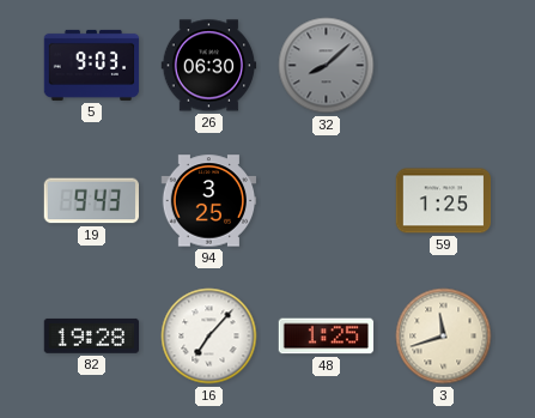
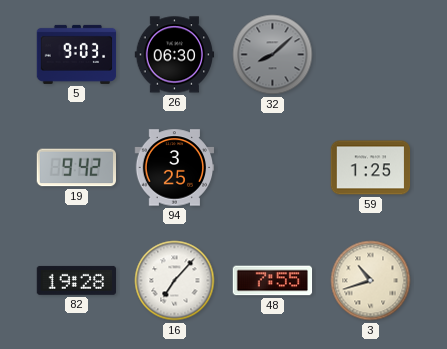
19: 9:43 -> 9:42 (76, 168)
48: 1:25 -> 7:55 (273, 281)
3: 11:42 -> 10:42 (371, 281)
